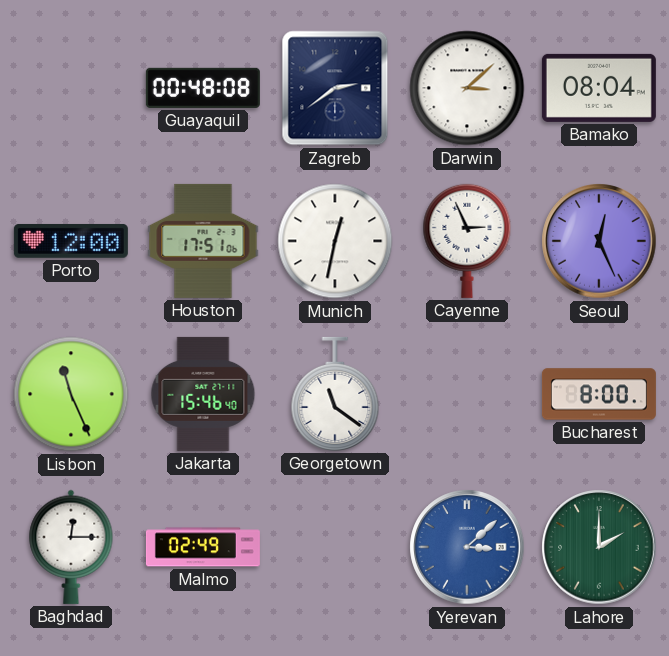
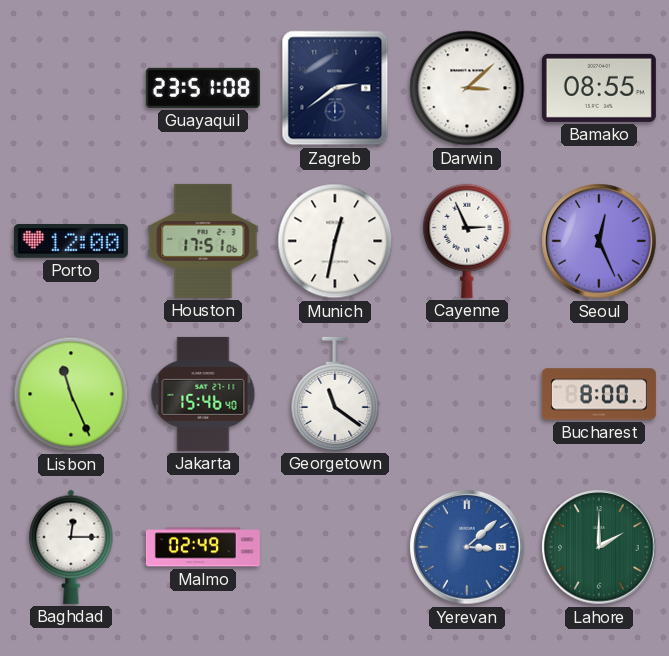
Guayaquil: 00:48 -> 23:51 (203, 88)
Bamako: 08:04 -> 08:55 (599, 88)
